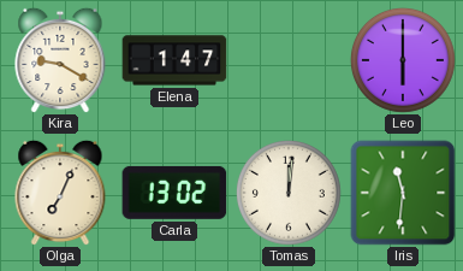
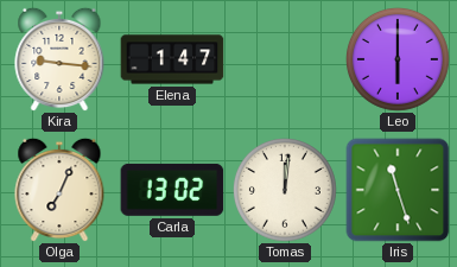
Kira: 9:20 -> 9:16 (59, 59)
Iris: 11:31 -> 11:27 (398, 190)
